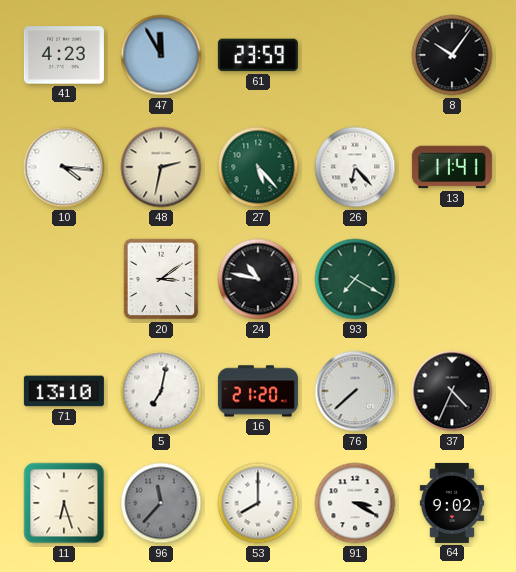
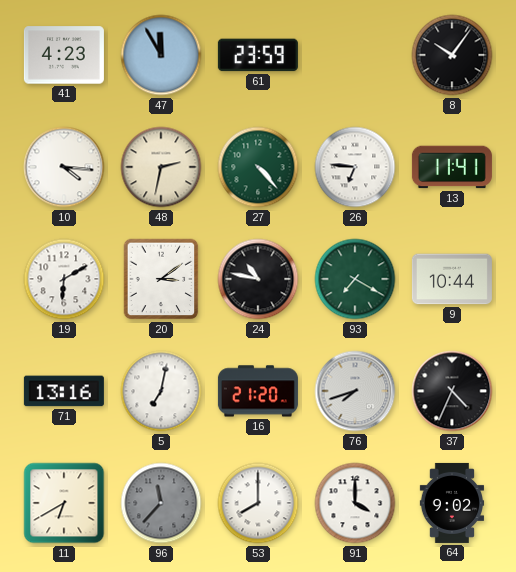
27: 5:23 -> 4:23 (258, 167)
26: 6:23 -> 6:46 (355, 167)
19: none -> 6:10 (64, 279)
9: none -> 10:44 (452, 279)
71: 13:10 -> 13:16 (64, 391)
76: 7:38 -> 7:42 (355, 391)
11: 6:27 -> 6:40 (64, 503)
91: 3:20 -> 4:00 (355, 503)
